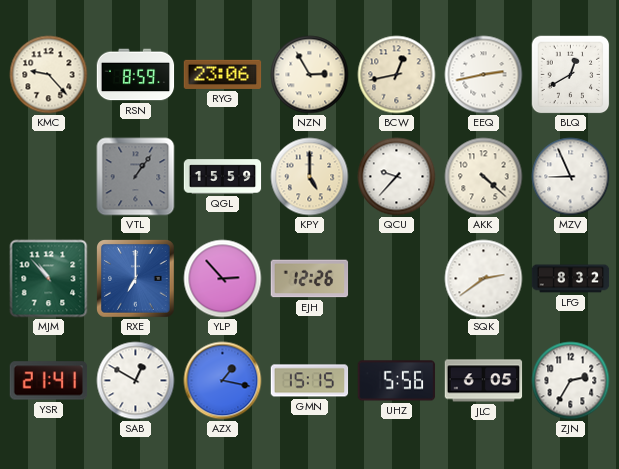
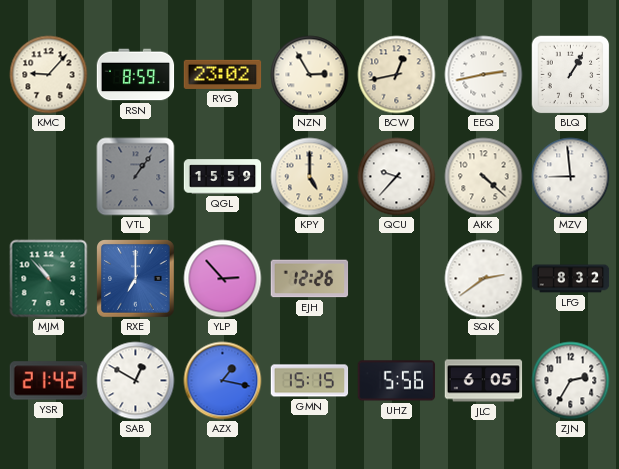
KMC: 9:23 -> 9:07 (49, 75)
RYG: 23:06 -> 23:02 (223, 74)
BLQ: 12:40 -> 1:05 (571, 75)
MZV: 8:56 -> 8:59 (571, 177)
YSR: 21:41 -> 21:42 (49, 381)
